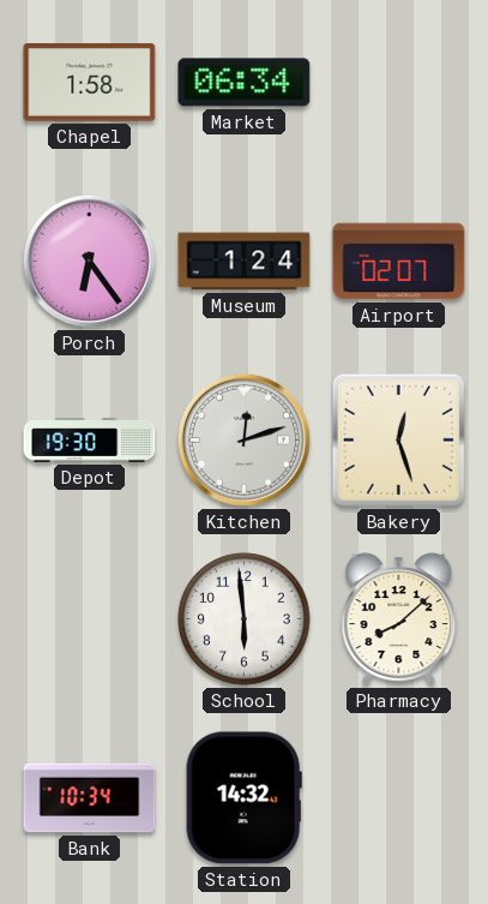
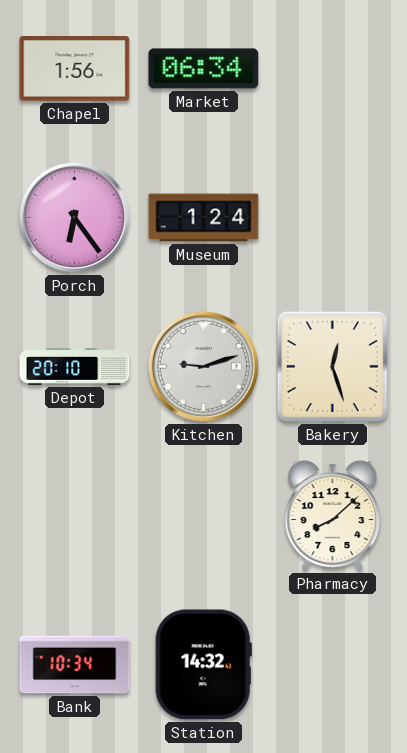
Chapel: 1:58 -> 1:56 (75, 69)
Airport: 02:07 -> none (399, 262)
Depot: 19:30 -> 20:10 (75, 367)
Kitchen: 12:12 -> 9:12 (203, 366)
School: 5:59 -> none (245, 619)
